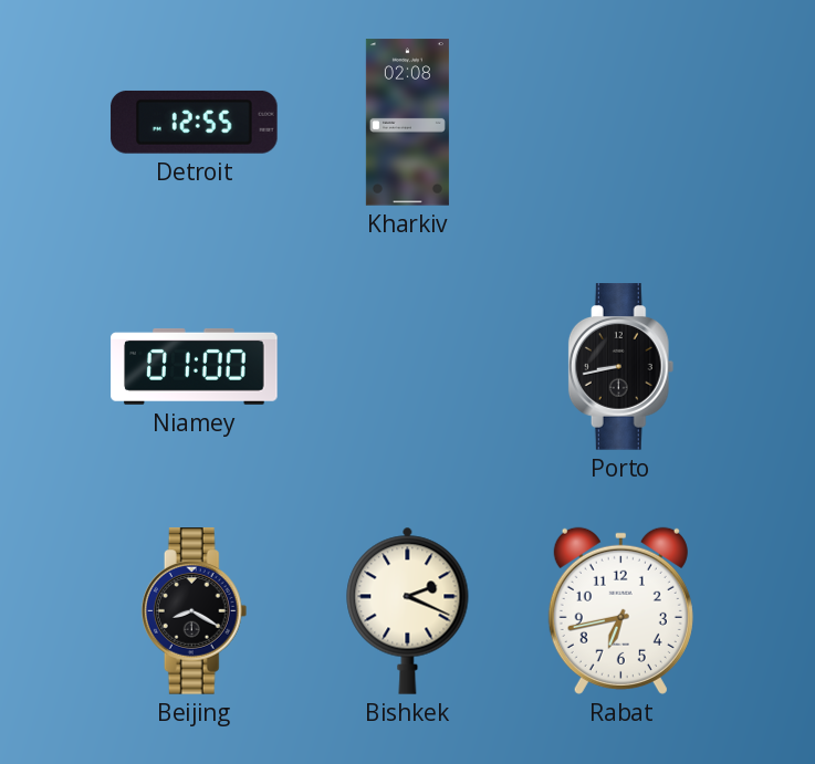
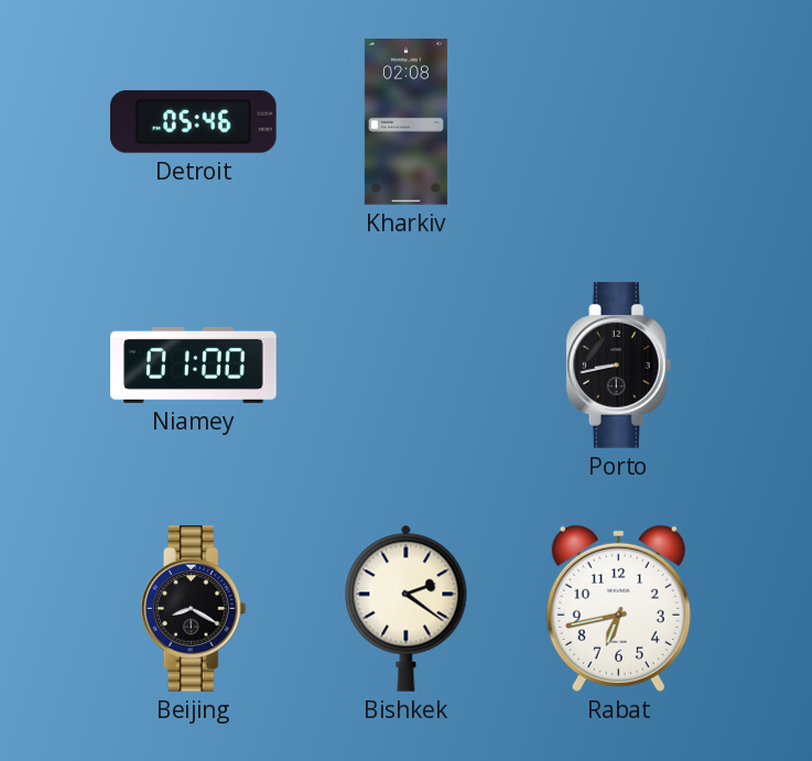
Detroit: 12:55 -> 05:46 (194, 121)
Bishkek: 2:19 -> 2:21 (407, 608)
